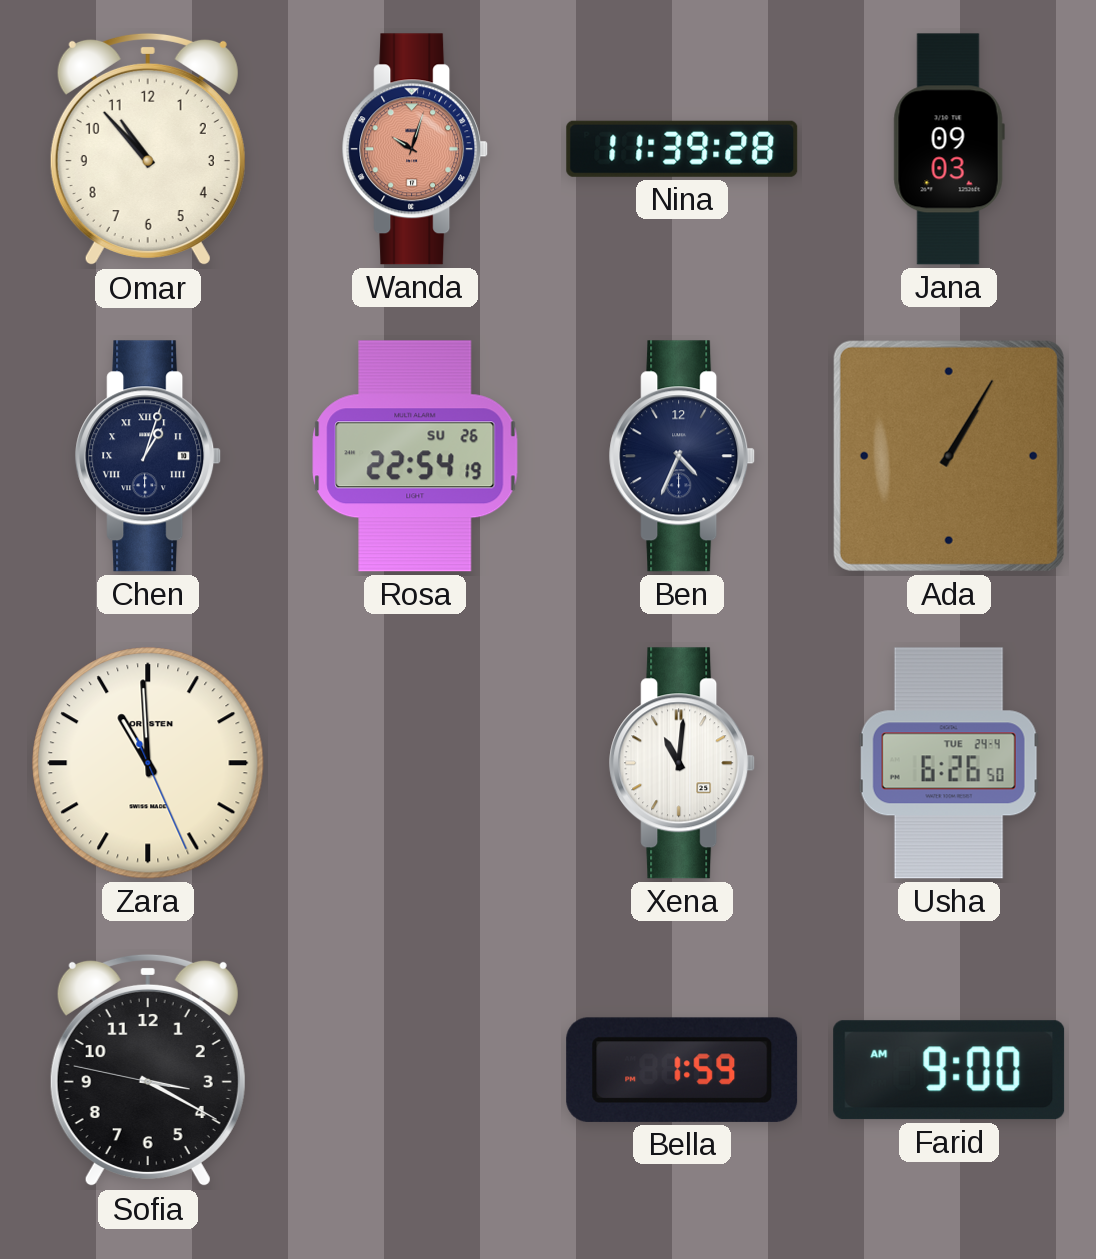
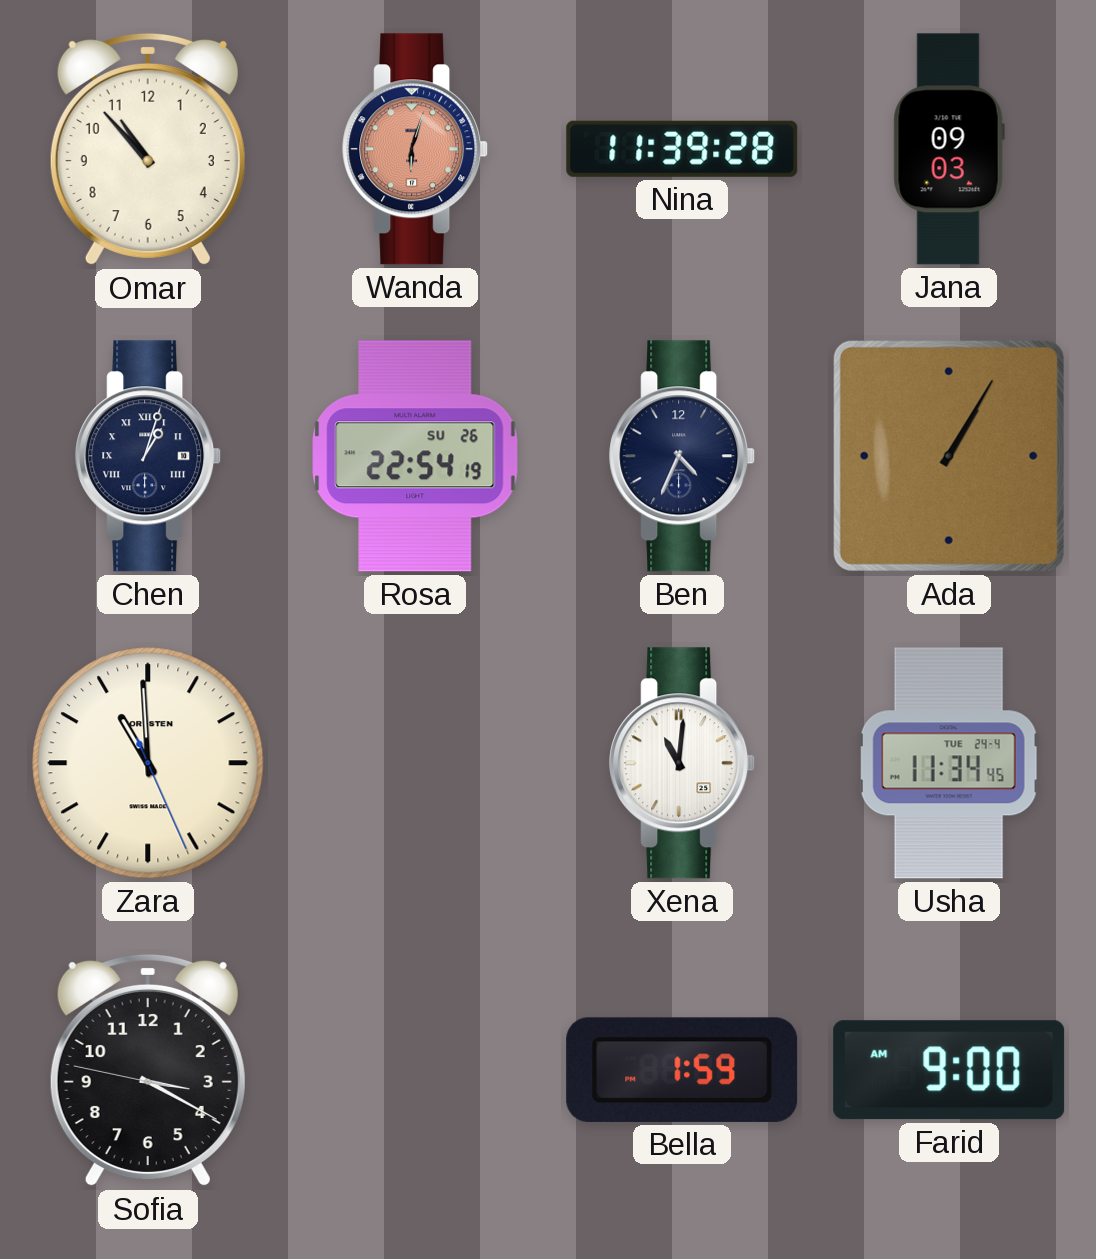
Wanda: 10:03 -> 6:03 (416, 149)
Usha: 6:26 -> 11:34 (949, 763)
